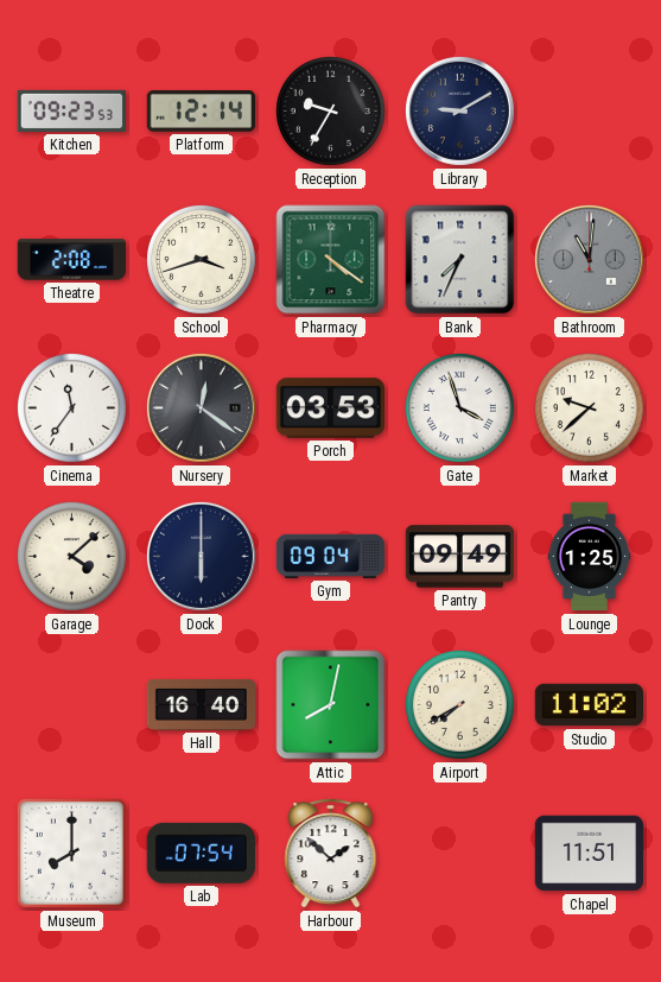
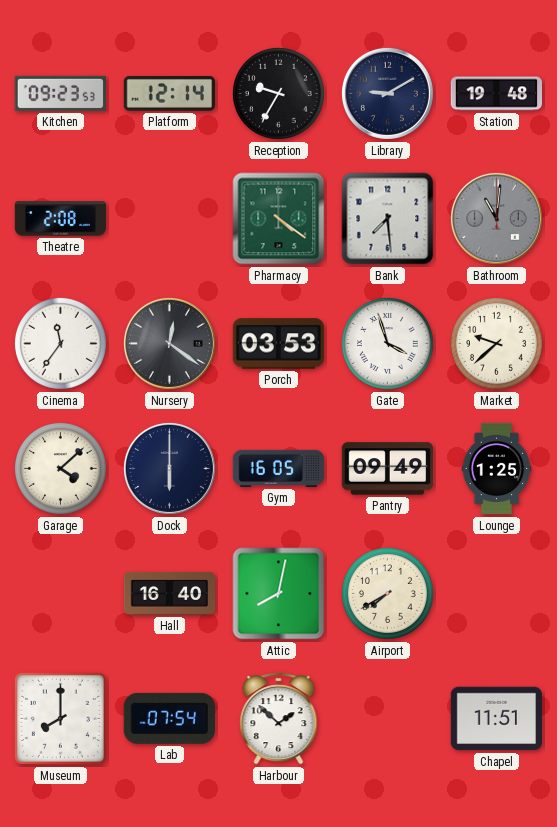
Station: none -> 19:48 (496, 94)
School: 3:42 -> none (201, 259)
Bank: 7:34 -> 7:29 (388, 219)
Gym: 09:04 -> 16:05 (279, 468)
Studio: 11:02 -> none (589, 705)
